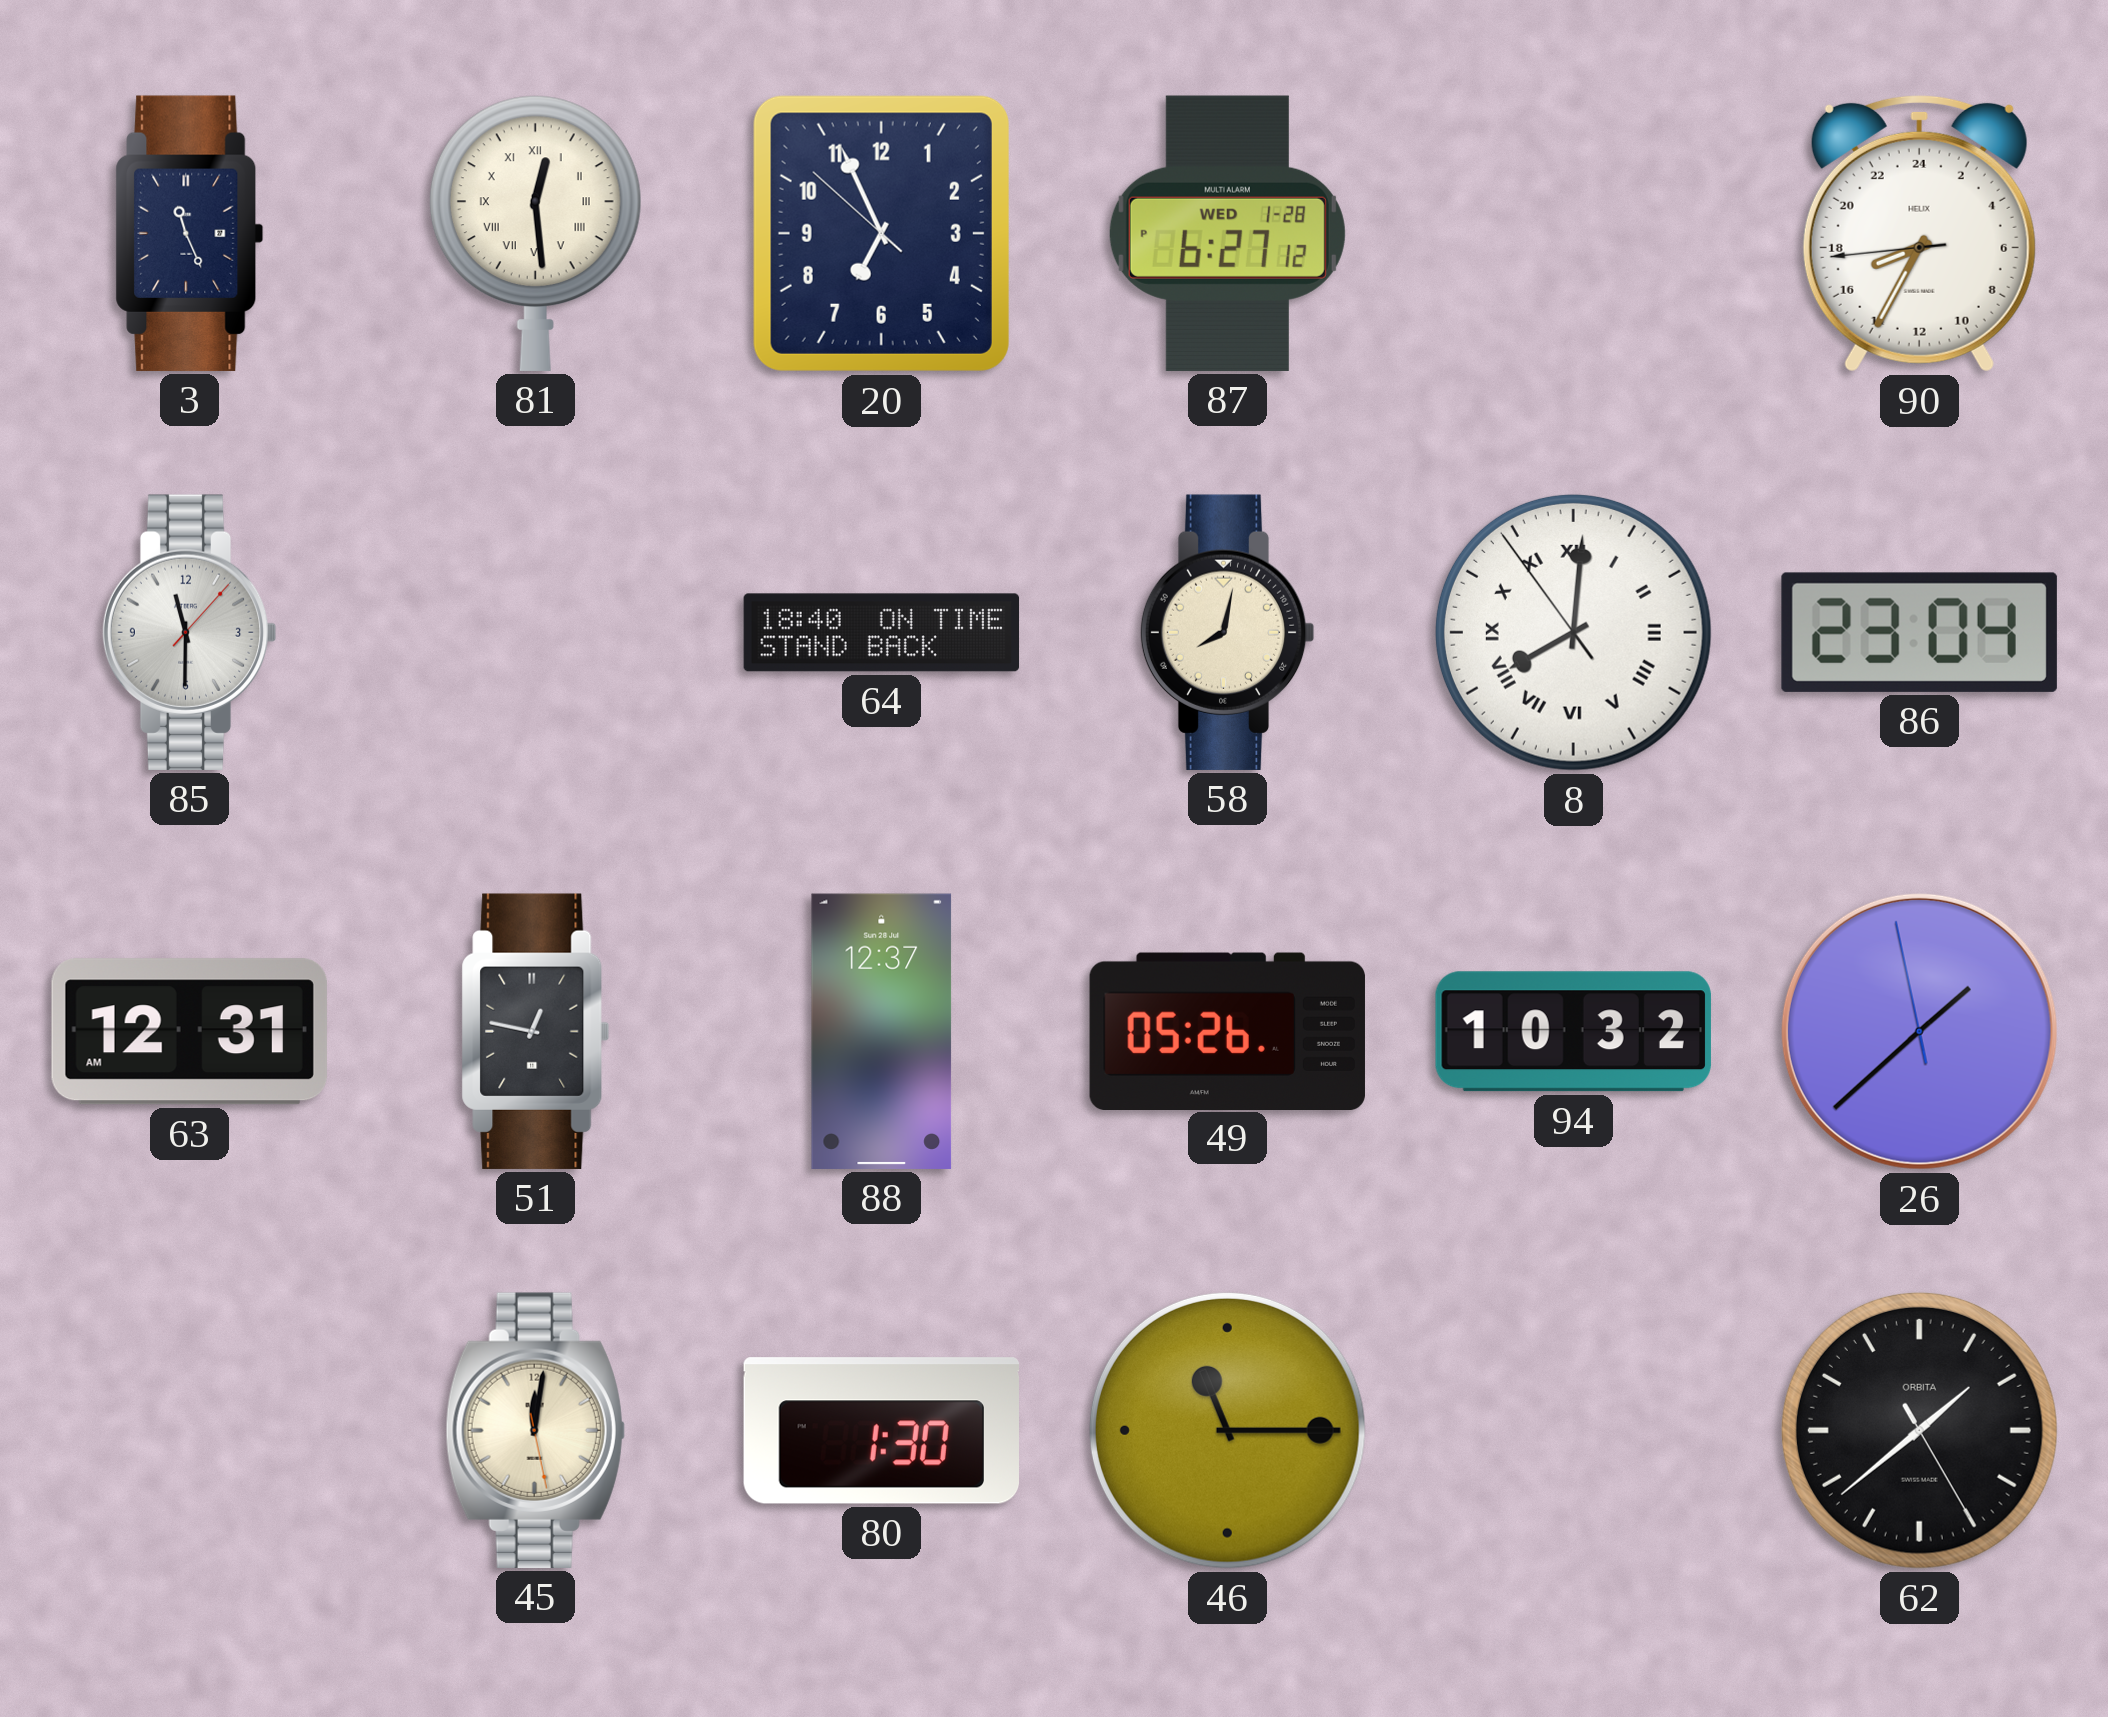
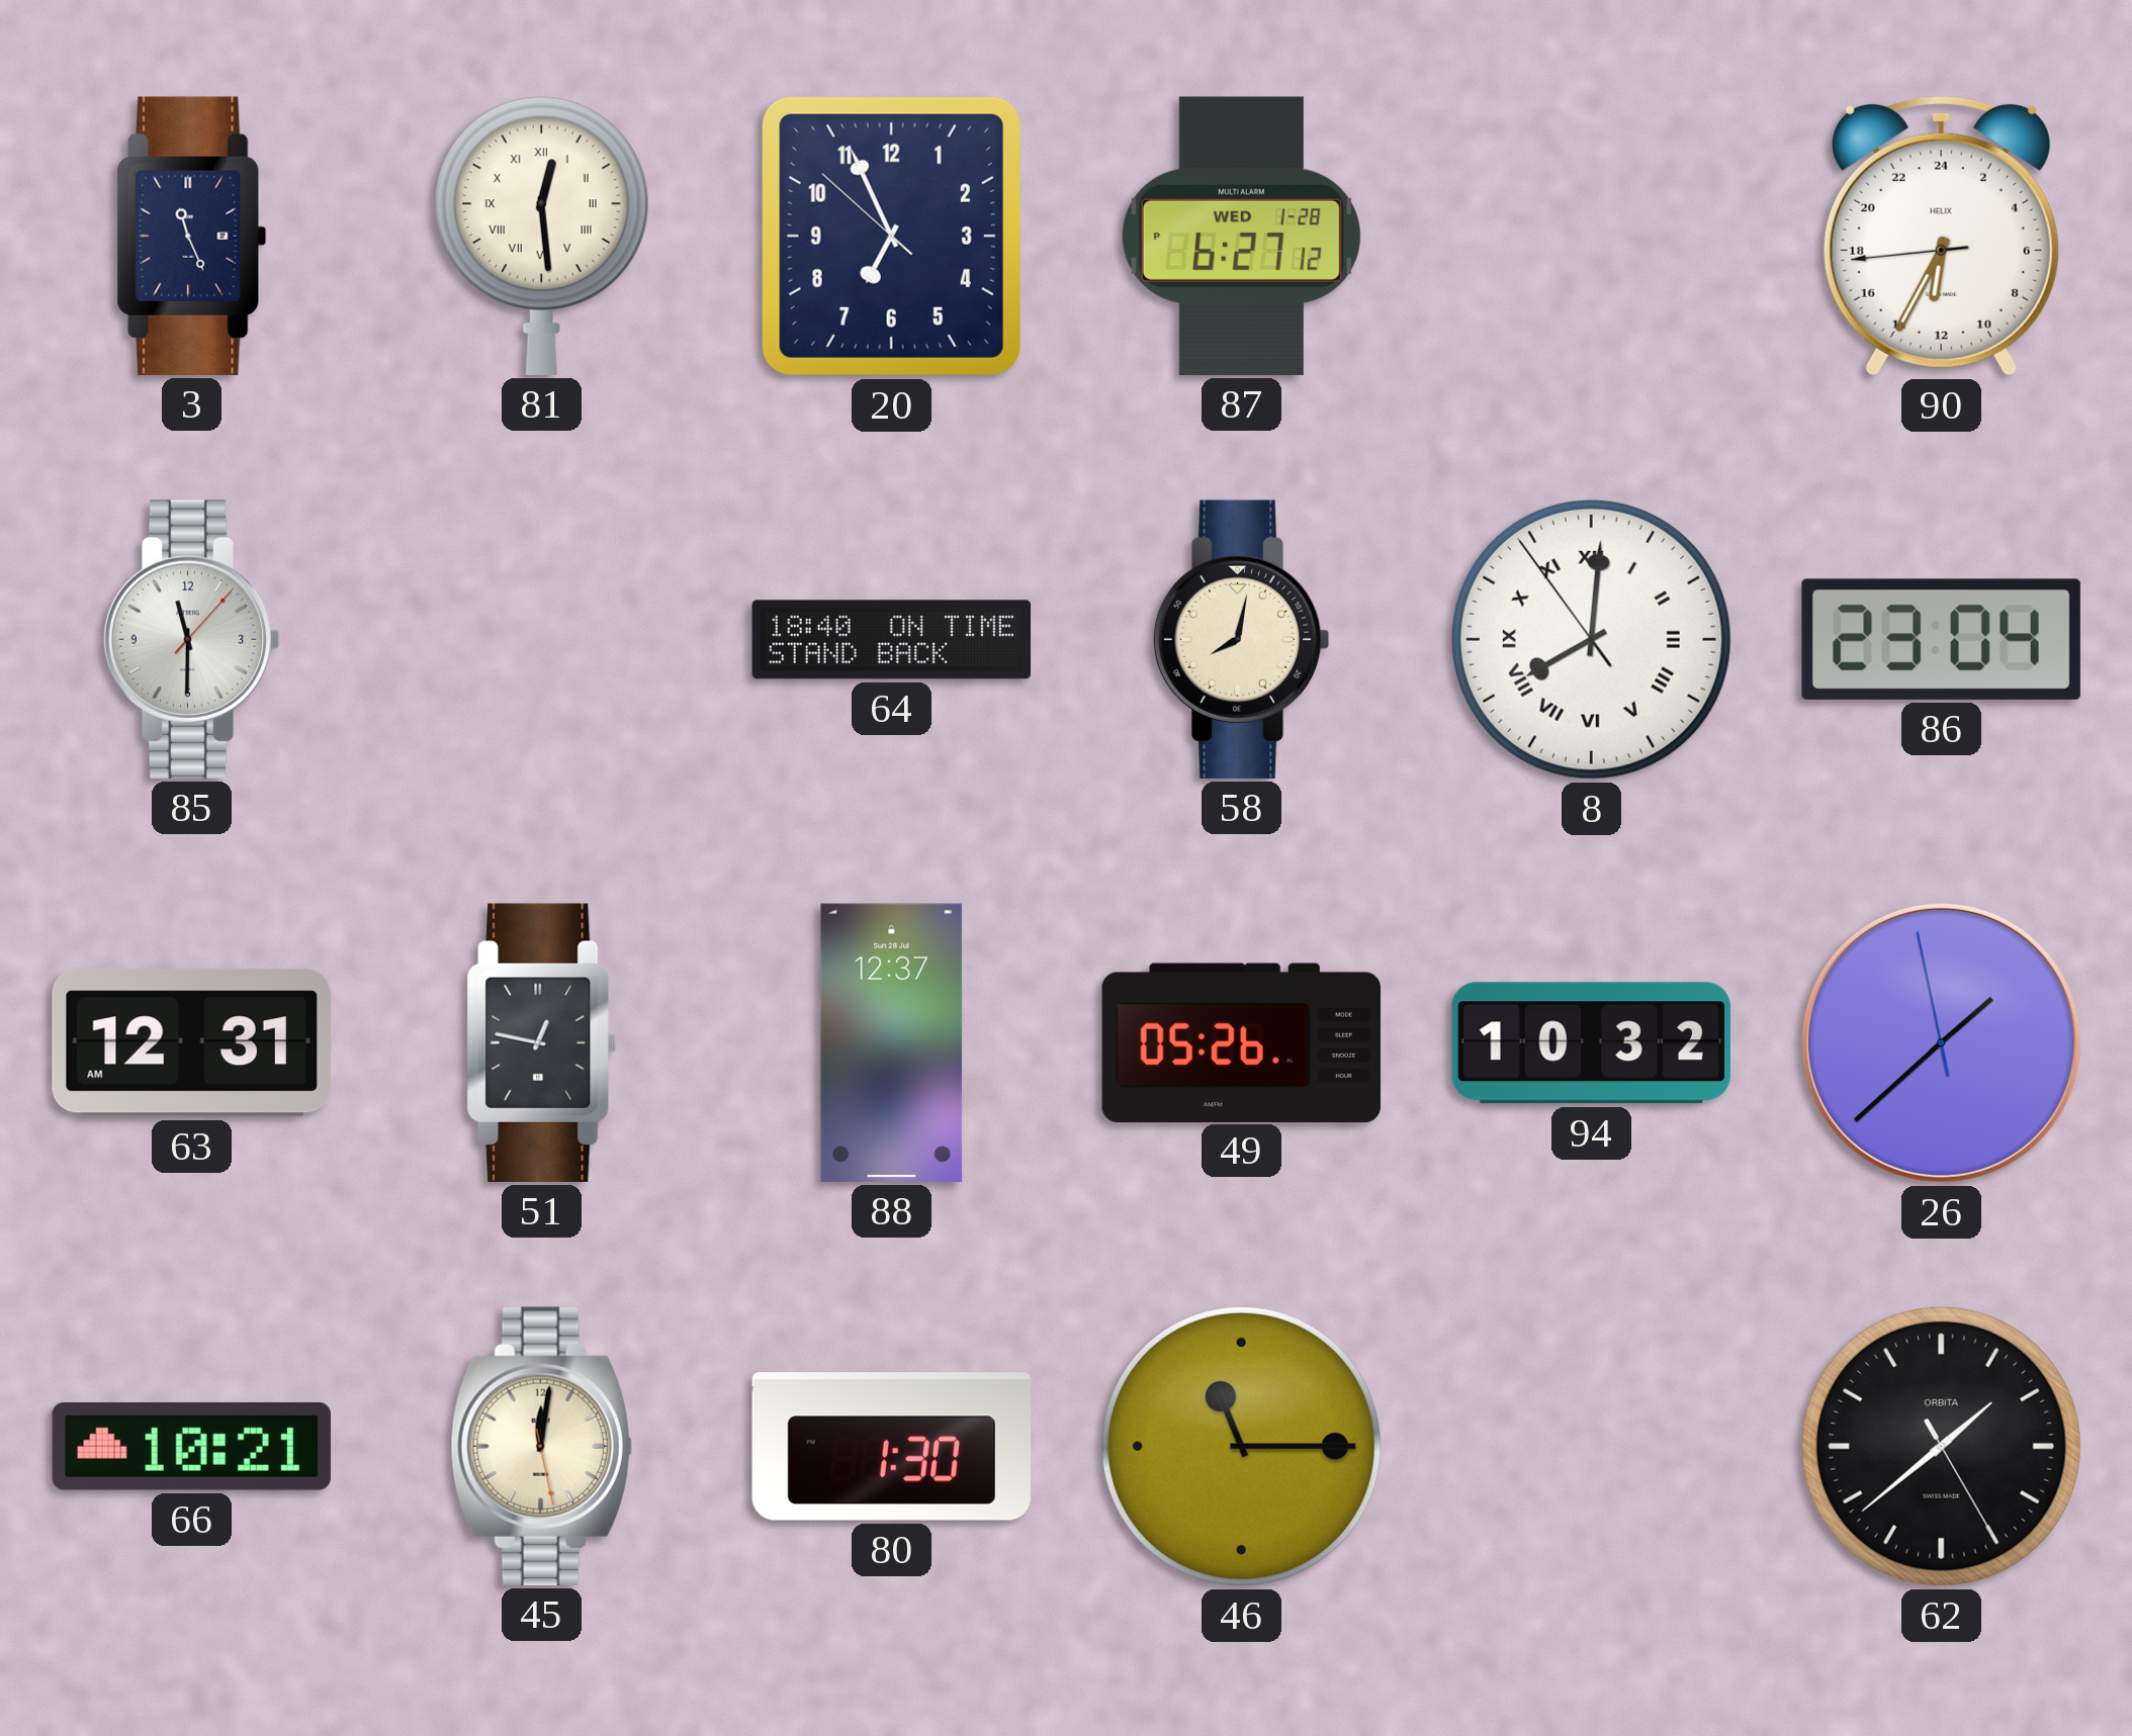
90: 16:34 -> 12:34 (1941, 236)
66: none -> 10:21 (191, 1446)
